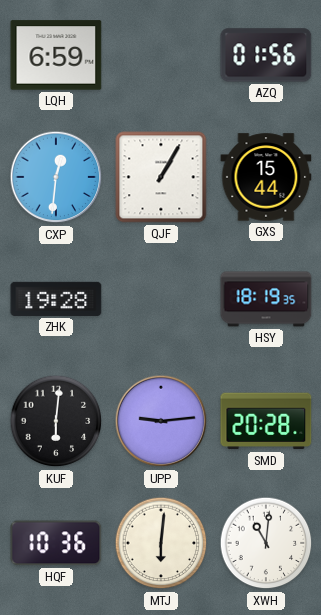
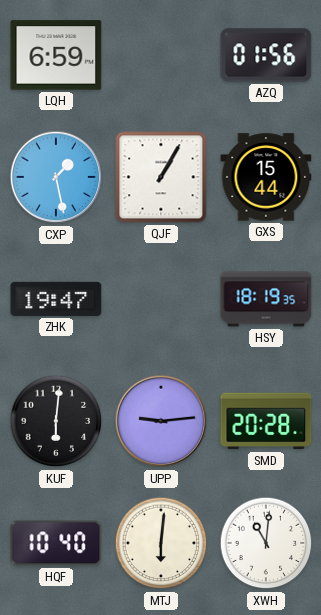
CXP: 12:31 -> 1:28 (56, 177)
ZHK: 19:28 -> 19:47 (56, 299)
HQF: 10:36 -> 10:40 (56, 543)
